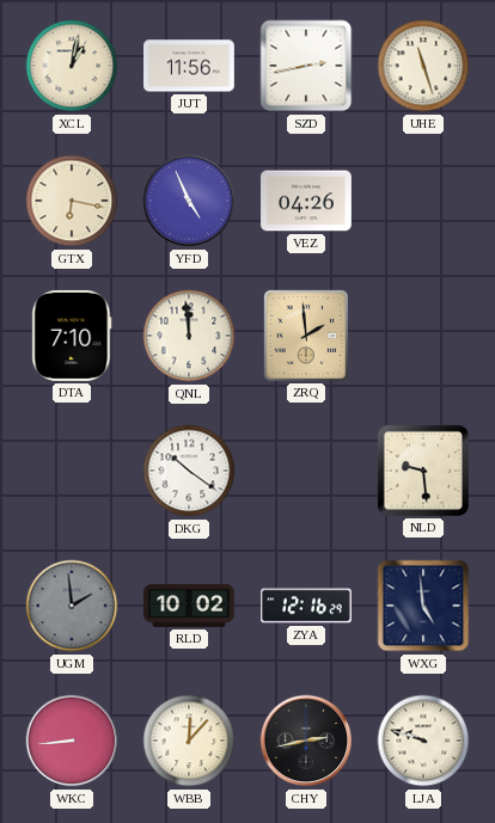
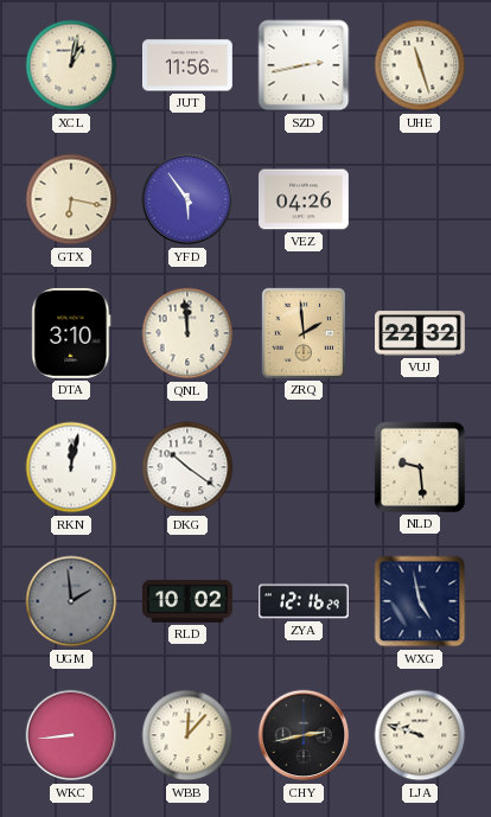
YFD: 4:56 -> 5:54 (187, 199)
DTA: 7:10 -> 3:10 (71, 333)
VUJ: none -> 22:32 (421, 333)
RKN: none -> 12:02 (71, 467)
WXG: 4:59 -> 4:58 (420, 601)
